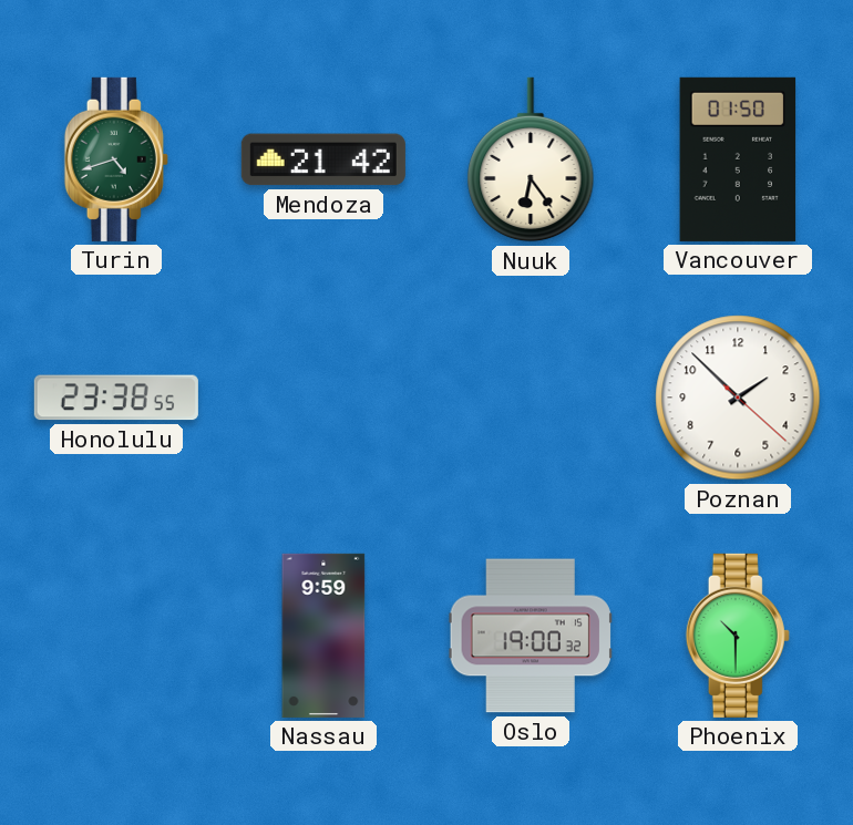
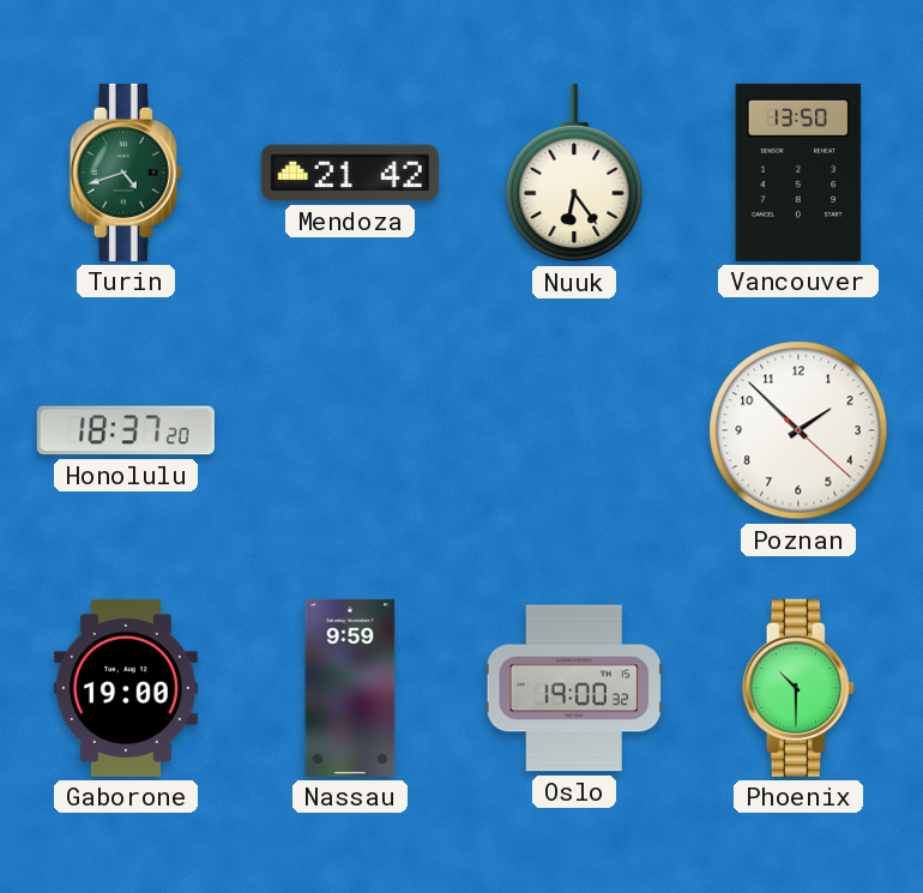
Vancouver: 01:50 -> 13:50 (798, 173)
Honolulu: 23:38 -> 18:37 (126, 430)
Gaborone: none -> 19:00 (126, 688)
